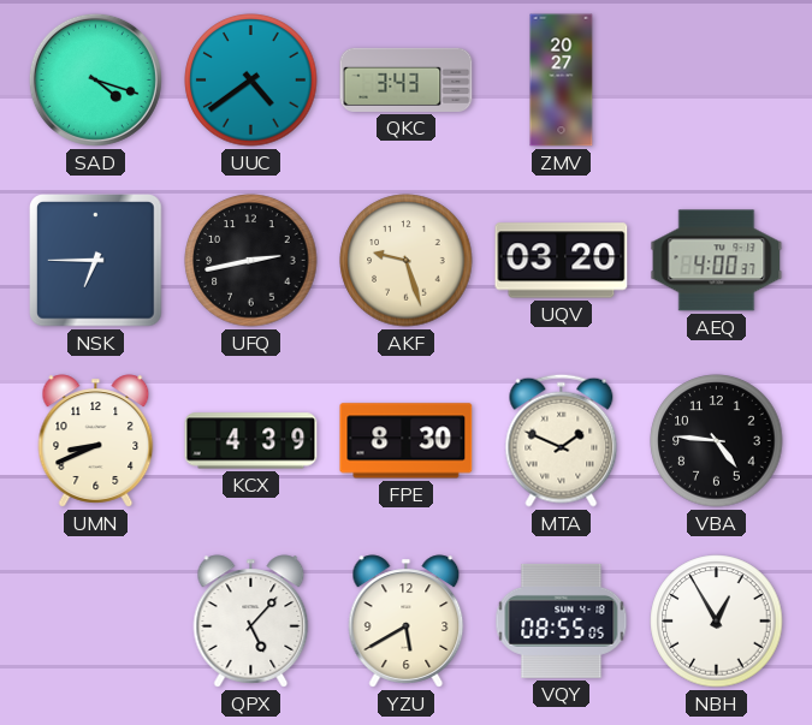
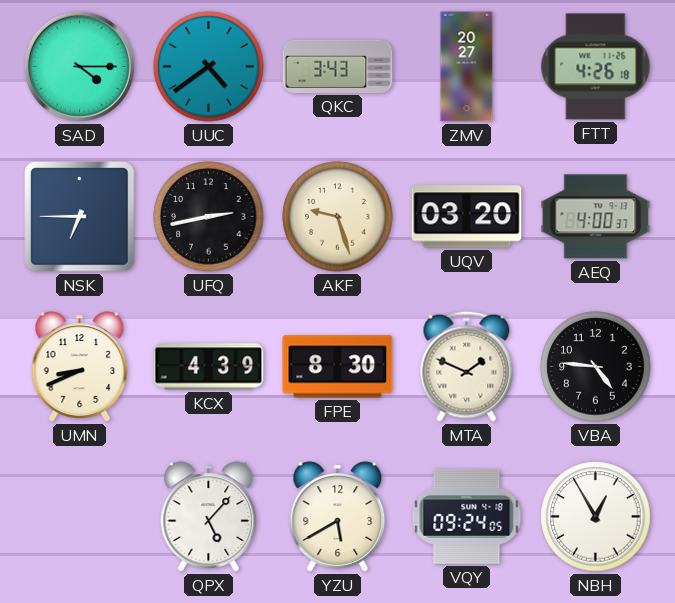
SAD: 4:18 -> 4:15 (79, 66)
FTT: none -> 4:26 (596, 67)
VQY: 08:55 -> 09:24 (467, 516)
